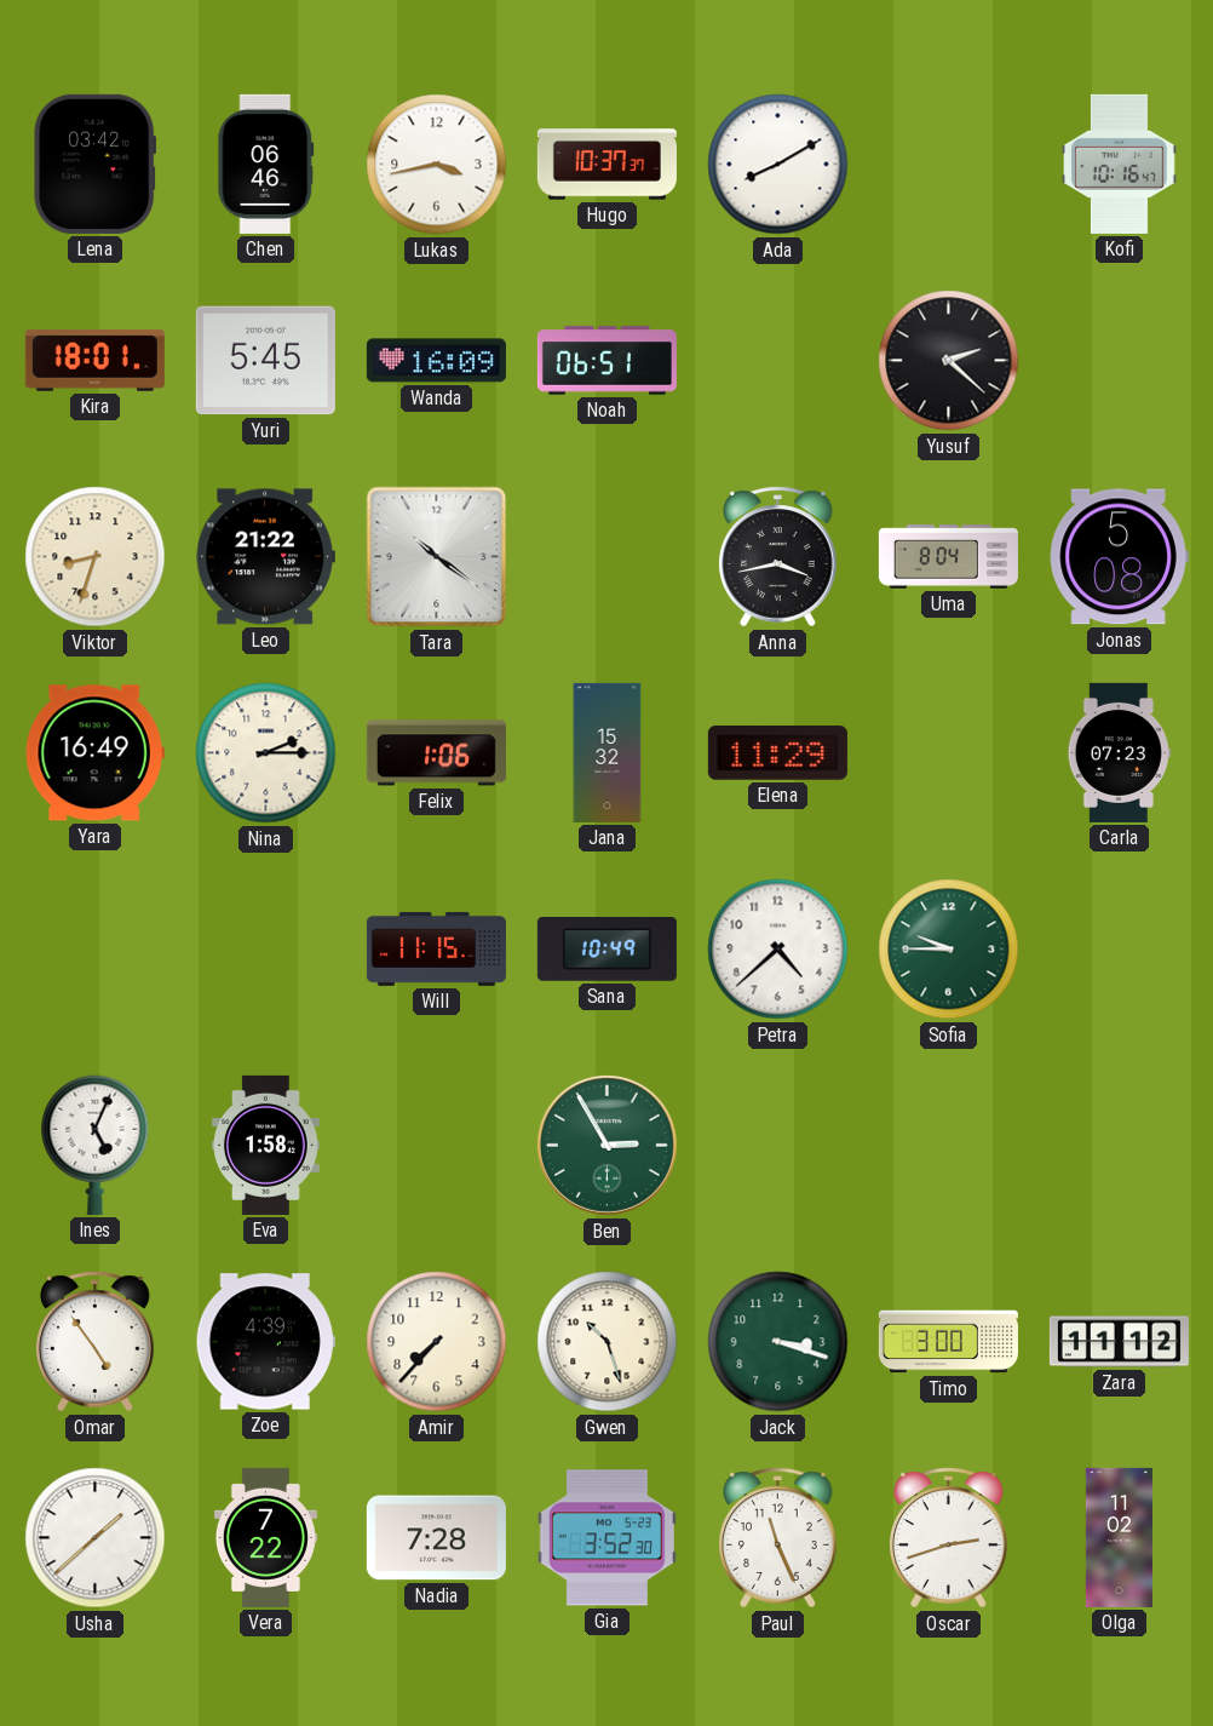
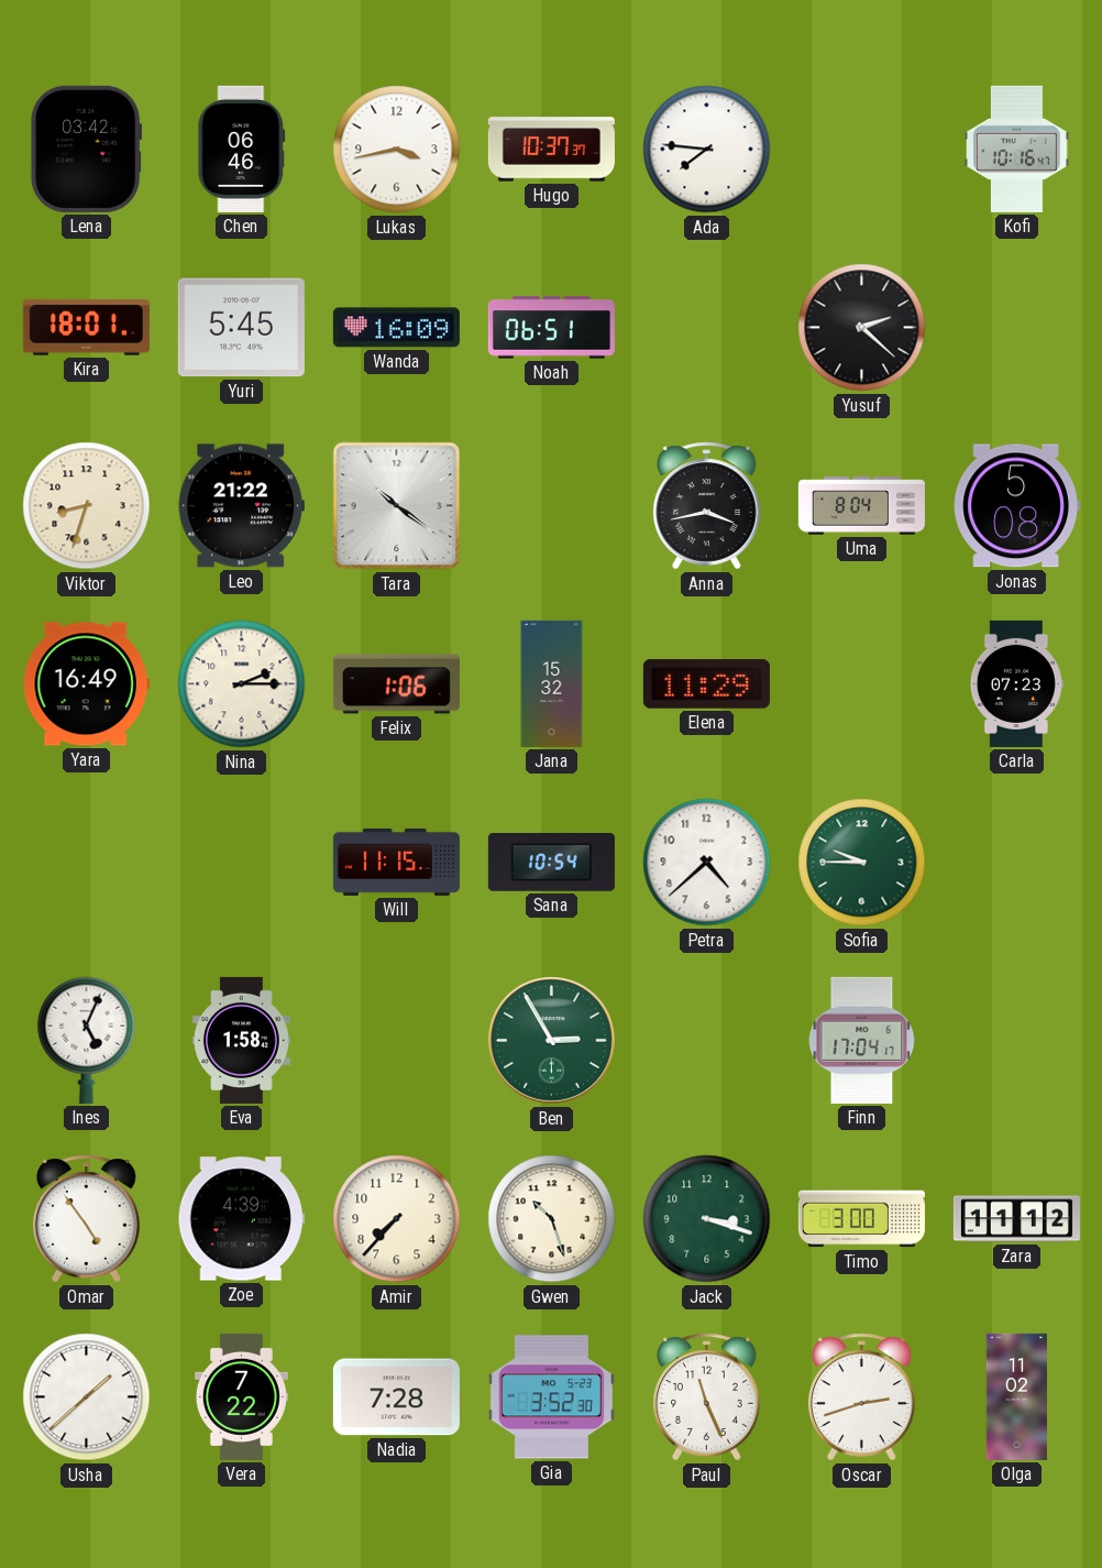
Ada: 8:10 -> 7:46 (707, 150)
Sana: 10:49 -> 10:54 (551, 863)
Finn: none -> 17:04 (862, 1040)
